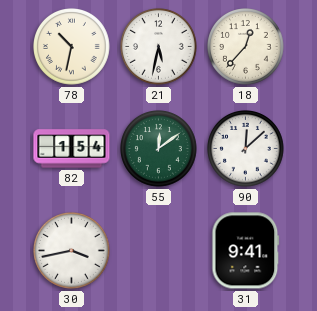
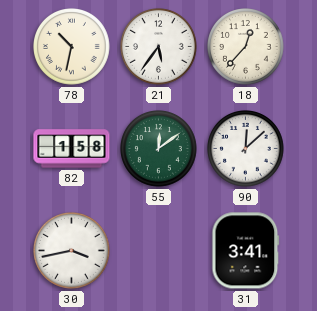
21: 5:32 -> 5:36 (159, 47)
82: 1:54 -> 1:58 (72, 149)
31: 9:41 -> 3:41 (246, 251)
